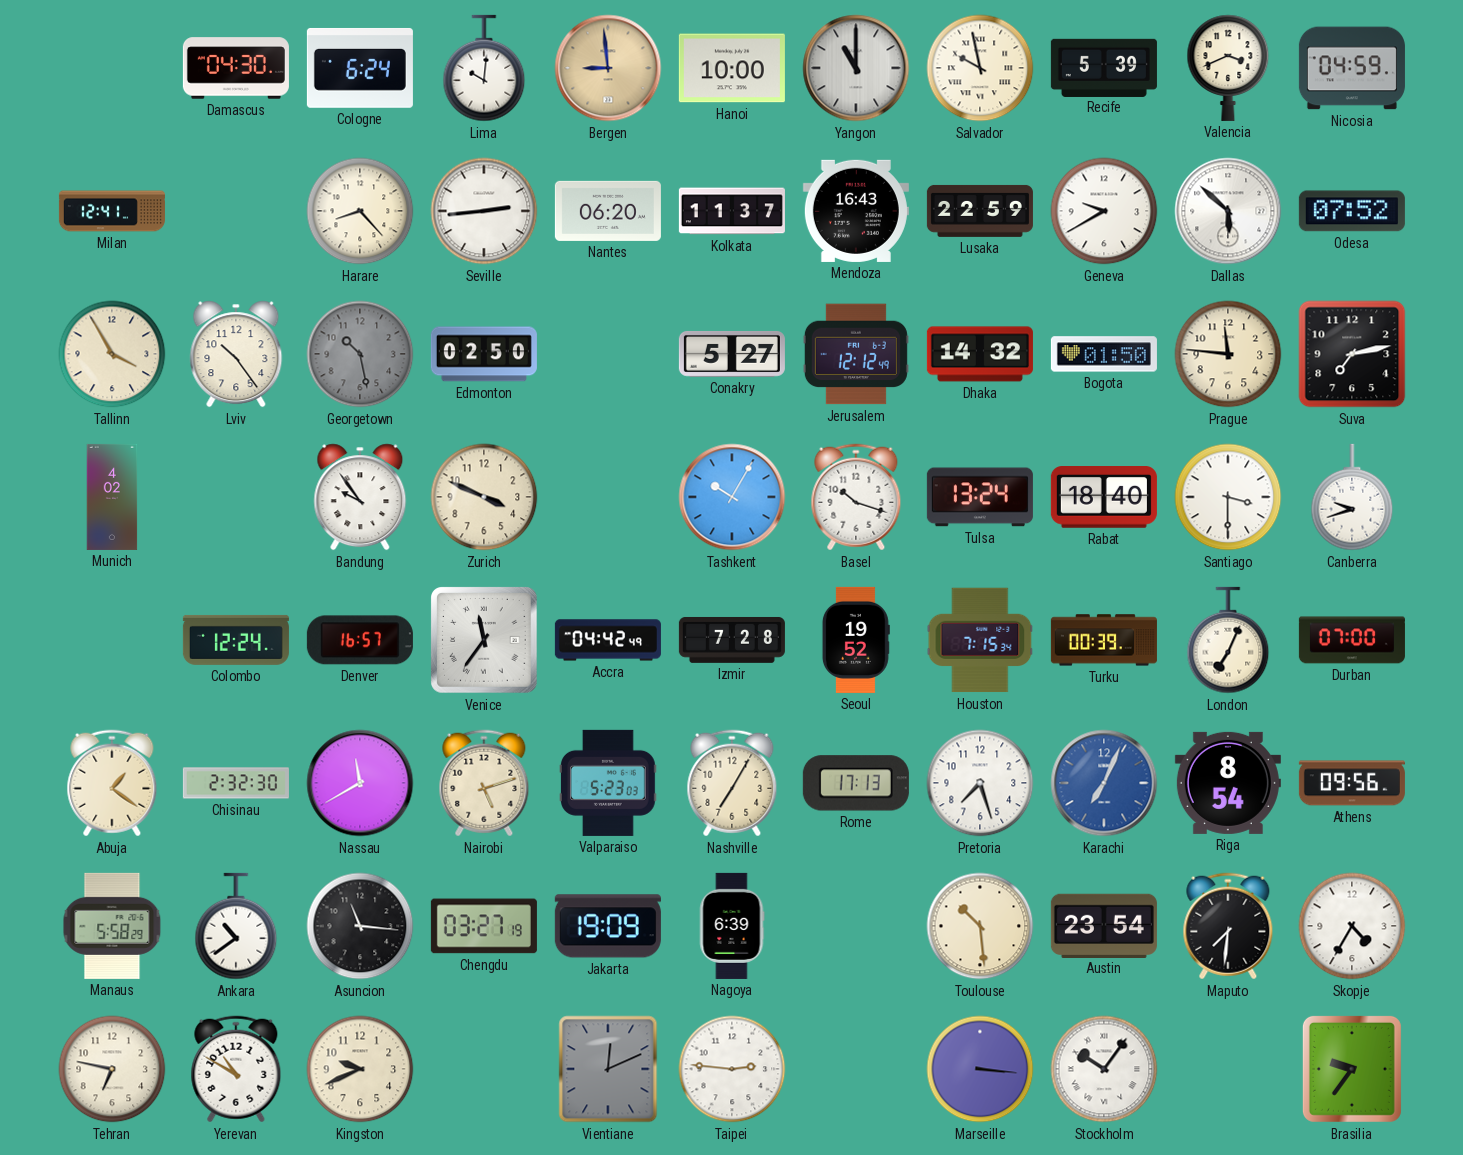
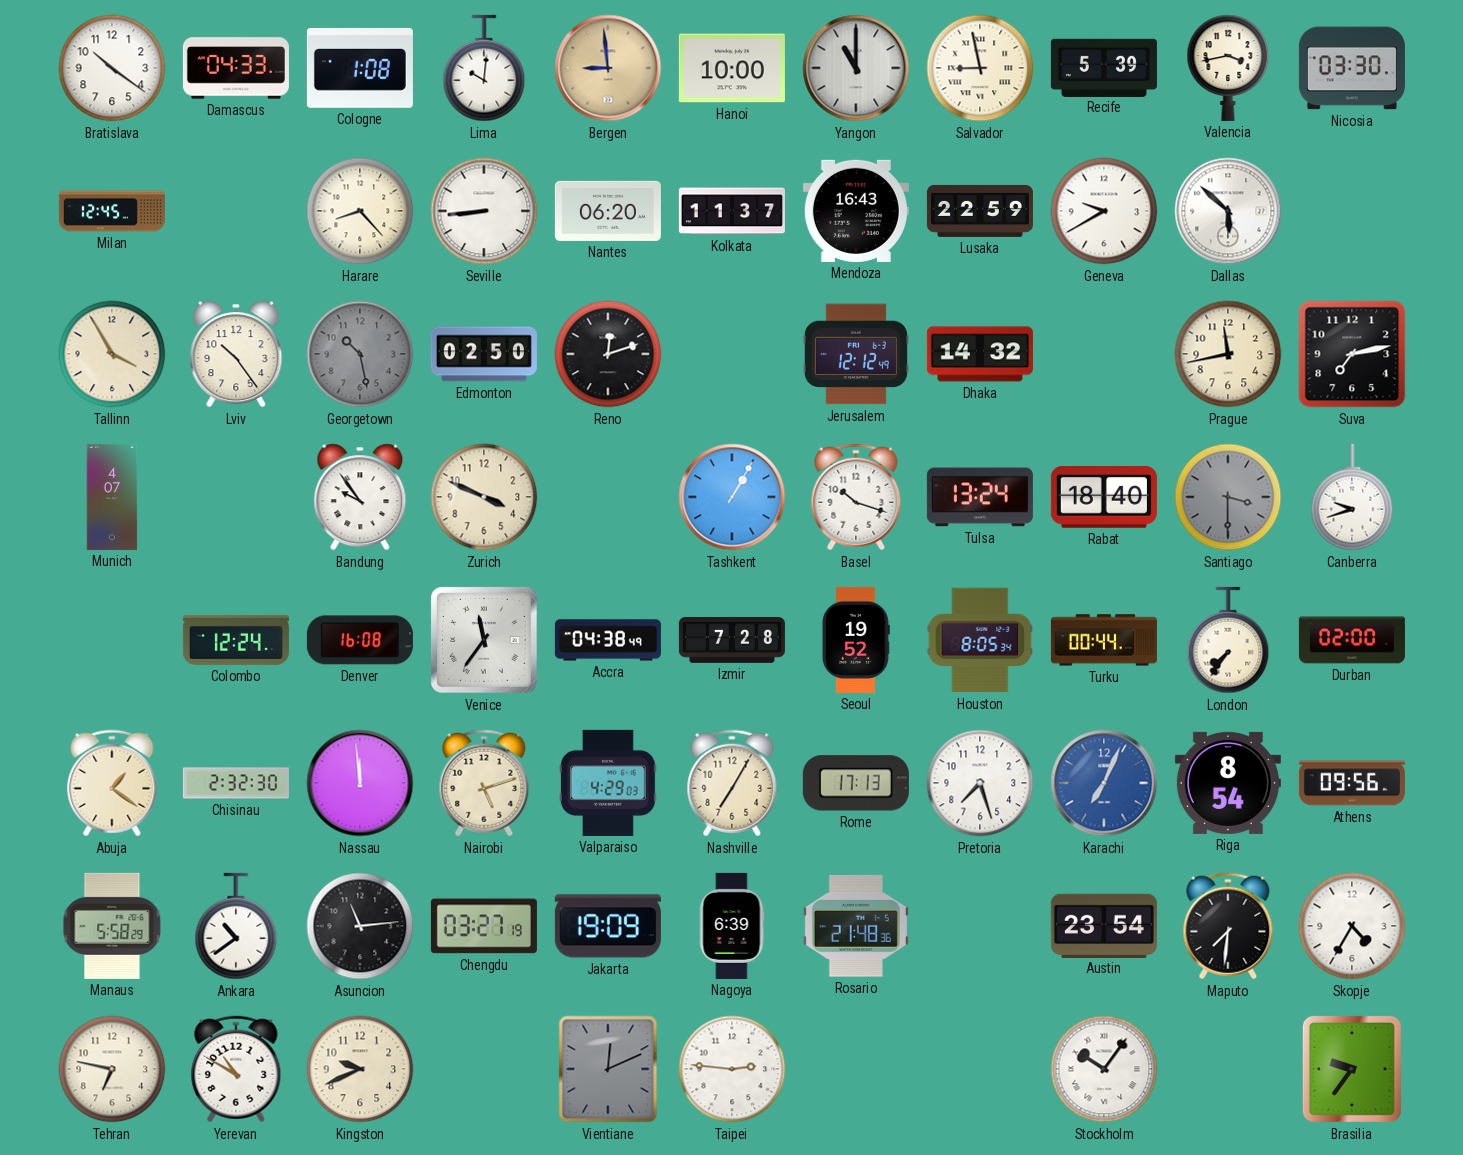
Bratislava: none -> 10:21 (112, 68)
Damascus: 04:30 -> 04:33 (236, 68)
Cologne: 6:24 -> 1:08 (360, 68)
Salvador: 9:58 -> 8:58 (980, 68)
Valencia: 3:41 -> 3:43 (1228, 68)
Nicosia: 04:59 -> 03:30 (1352, 68)
Milan: 12:41 -> 12:45 (112, 211)
Seville: 2:44 -> 8:44 (484, 211)
Odesa: 07:52 -> none (1352, 211)
Reno: none -> 12:12 (608, 354)
Conakry: 5:27 -> none (732, 354)
Bogota: 01:50 -> none (1104, 354)
Prague: 11:46 -> 11:43 (1228, 354)
Munich: 4:02 -> 4:07 (112, 497)
Tashkent: 10:05 -> 1:05 (732, 497)
Santiago dial: white -> grey (1228, 497)
Denver: 16:57 -> 16:08 (360, 640)
Accra: 04:42 -> 04:38 (608, 640)
Houston: 7:15 -> 8:05 (980, 640)
Turku: 00:39 -> 00:44 (1104, 640)
London: 7:04 -> 7:36 (1228, 640)
Durban: 07:00 -> 02:00 (1352, 640)
Nassau: 11:40 -> 11:59 (360, 783)
Valparaiso: 5:23 -> 4:29 (608, 783)
Asuncion: 11:16 -> 11:14 (360, 926)
Rosario: none -> 21:48 (856, 926)
Toulouse: 10:29 -> none (980, 926)
Marseille: 3:16 -> none (980, 1069)
